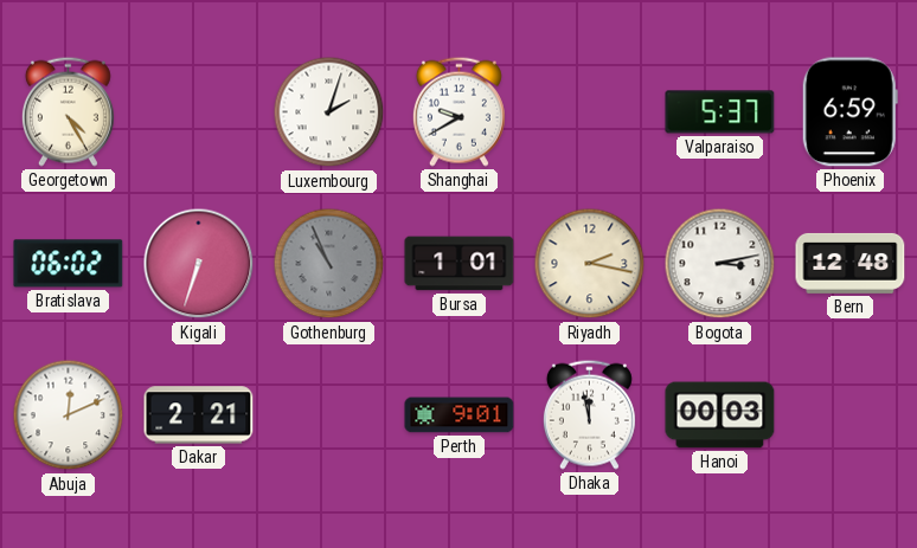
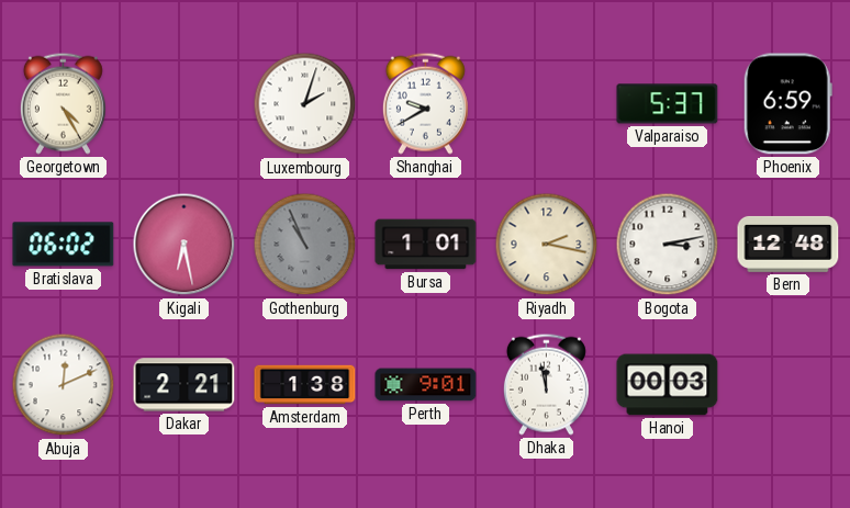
Kigali: 6:33 -> 6:28 (184, 245)
Amsterdam: none -> 1:38 (305, 385)
